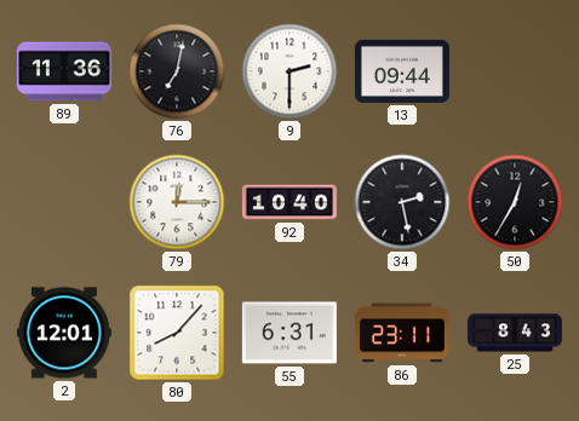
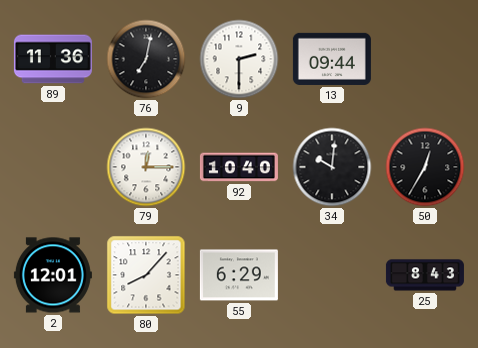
34: 2:28 -> 10:01 (332, 167)
55: 6:31 -> 6:29 (239, 275)
86: 23:11 -> none (402, 333)
